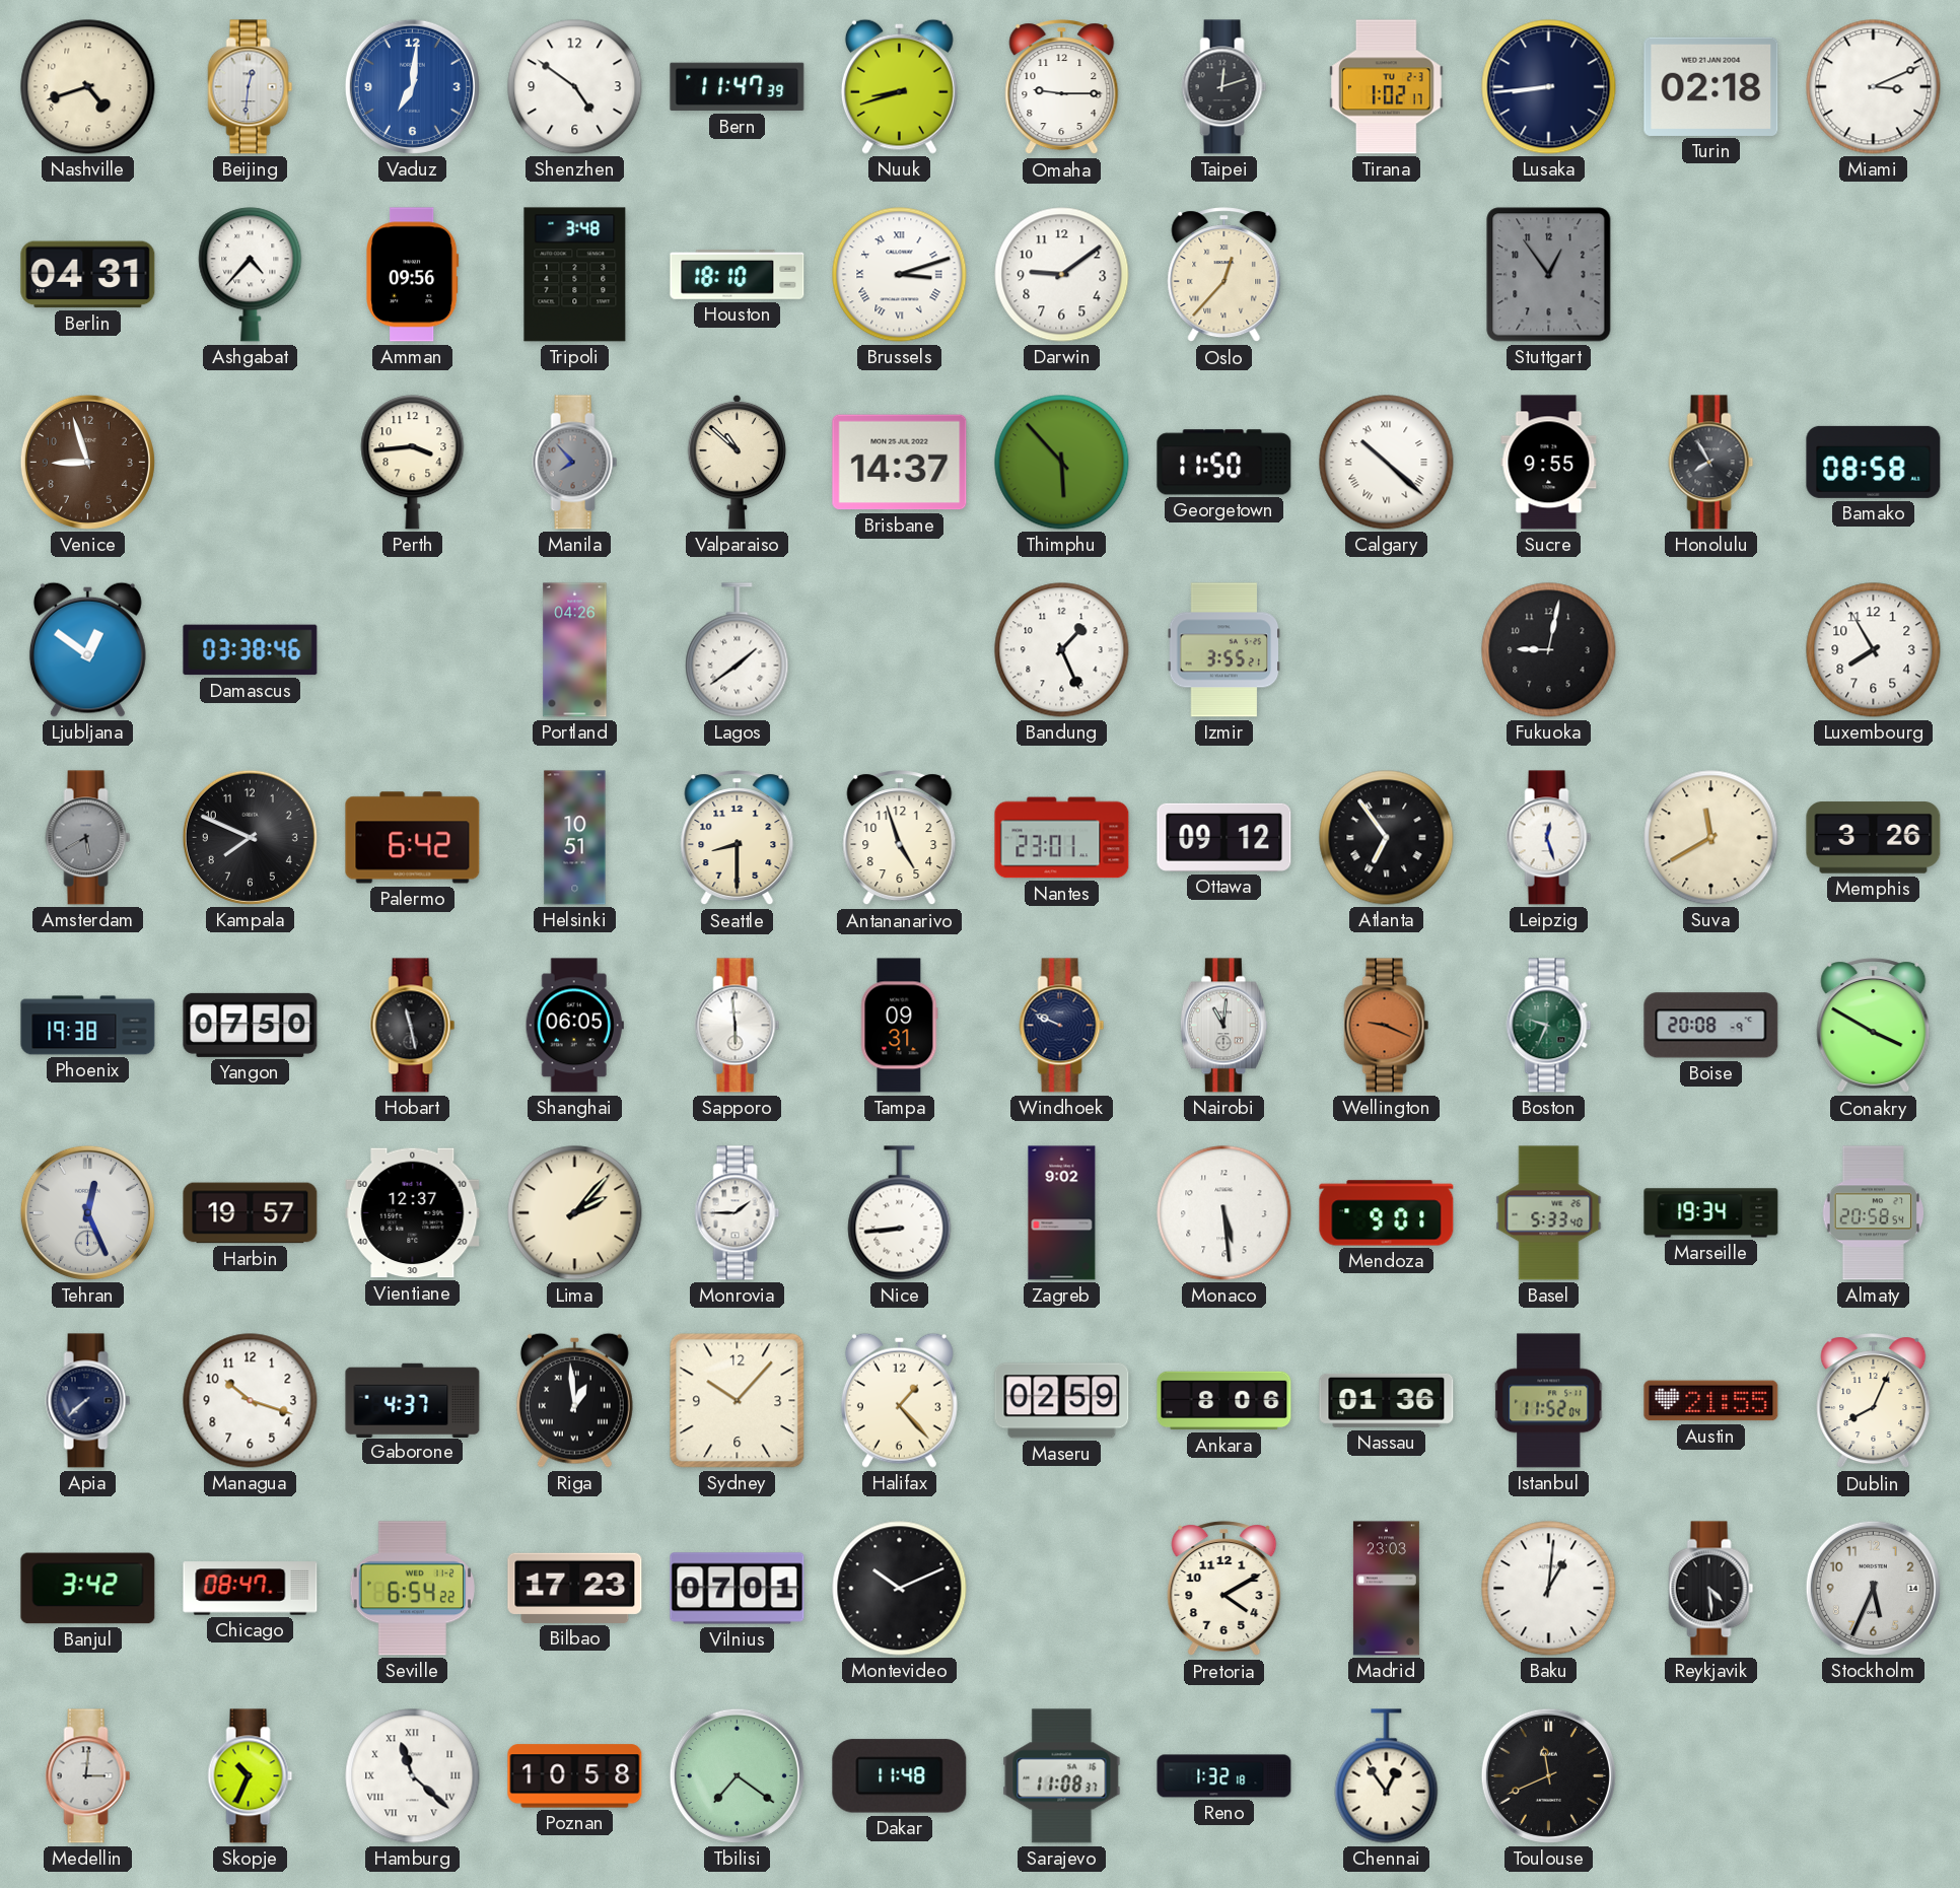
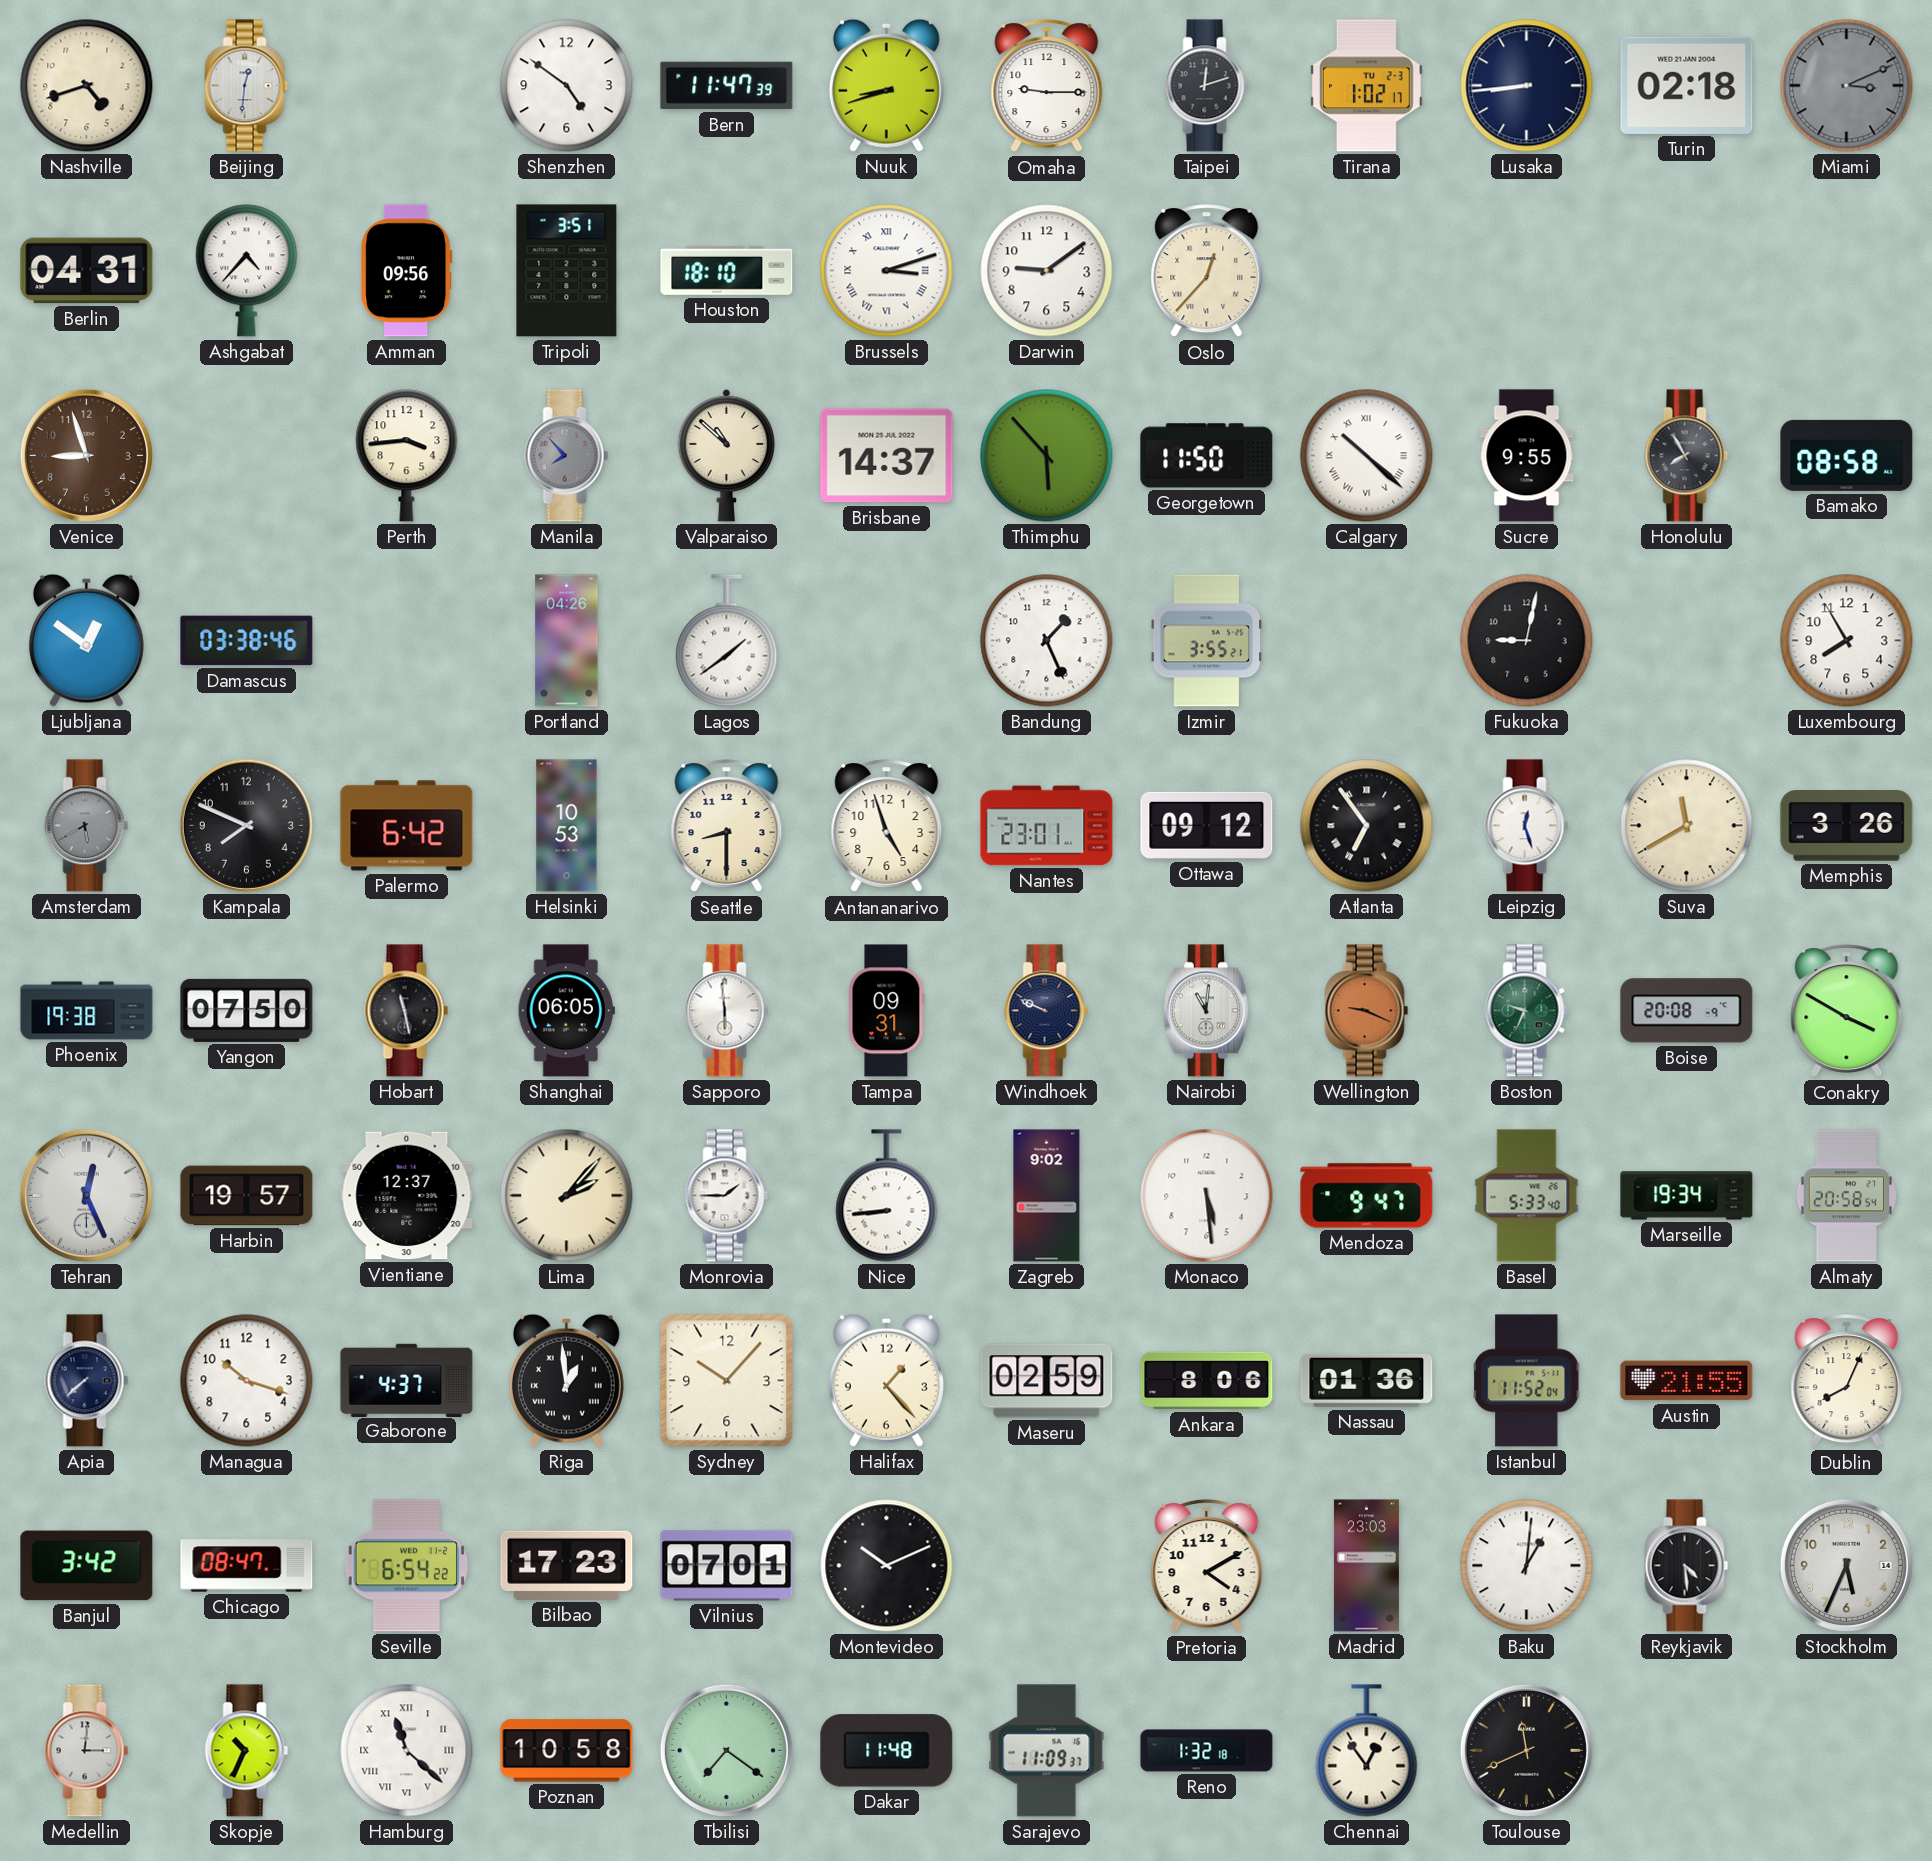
Vaduz: 7:01 -> none (412, 86)
Miami dial: white -> grey (1847, 86)
Tripoli: 3:48 -> 3:51 (567, 271)
Stuttgart: 12:54 -> none (1549, 275)
Helsinki: 10:51 -> 10:53 (567, 826)
Mendoza: 9:01 -> 9:47 (1367, 1196)
Sarajevo: 11:08 -> 11:09 (1047, 1751)
